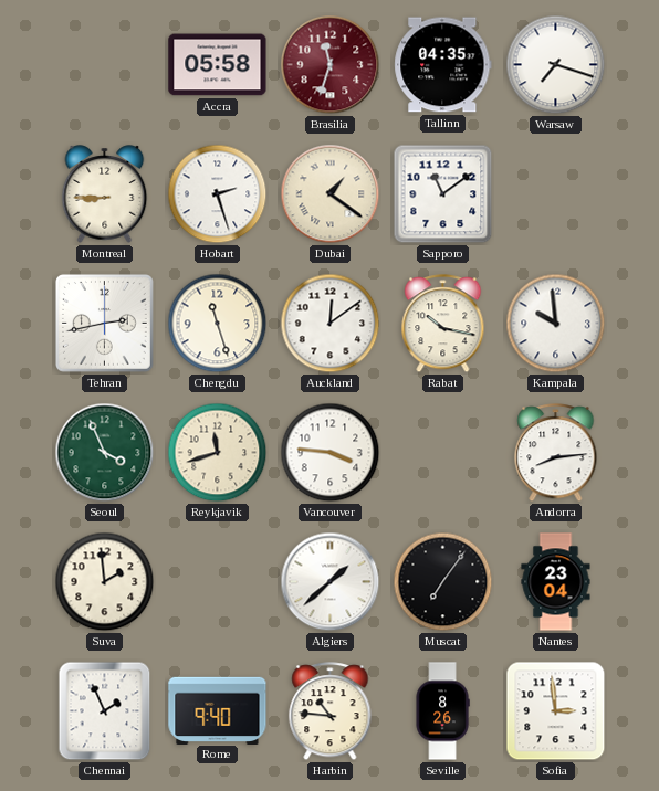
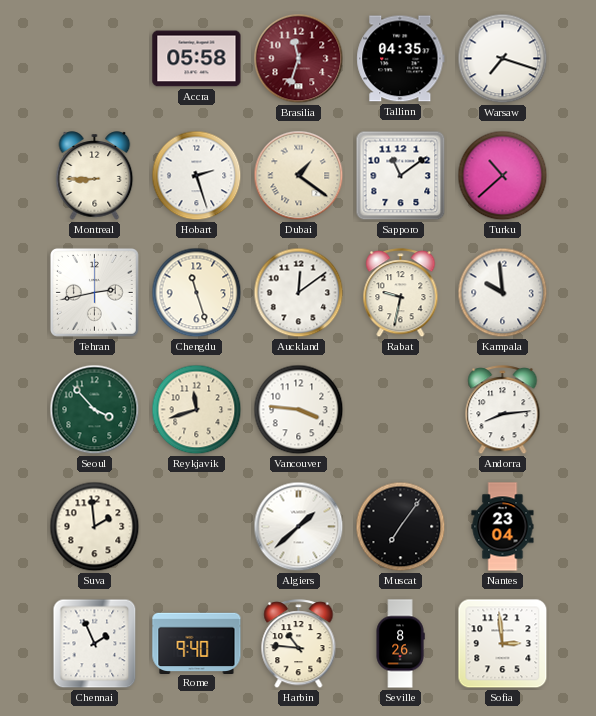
Turku: none -> 10:38 (503, 176)
Rabat: 10:17 -> 9:32 (401, 293)
Seoul: 3:56 -> 3:53 (95, 410)
